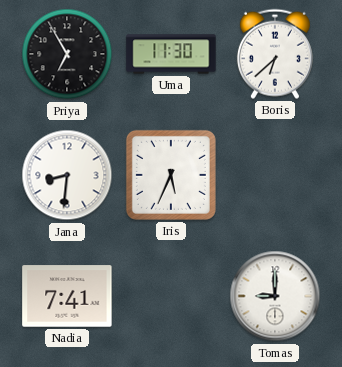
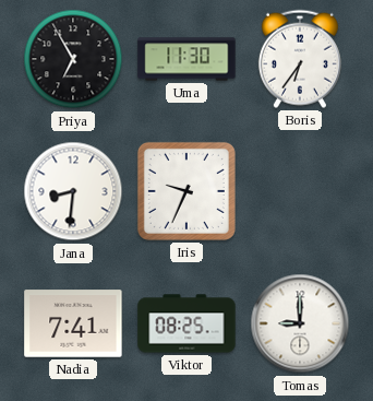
Boris: 6:38 -> 6:36 (300, 59)
Iris: 5:34 -> 9:34 (186, 191)
Viktor: none -> 08:25 (186, 323)
